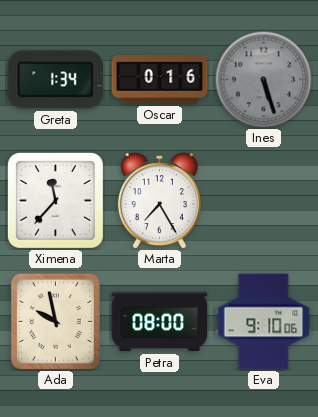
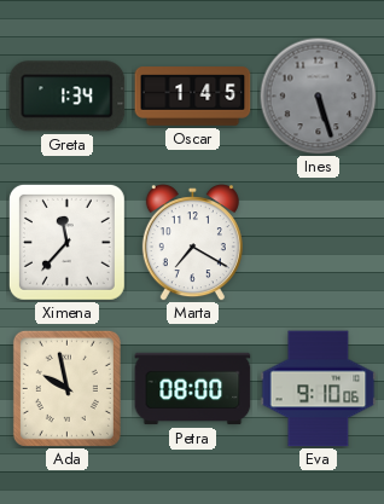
Oscar: 0:16 -> 1:45 (193, 97)
Marta: 7:25 -> 7:20 (192, 243)
